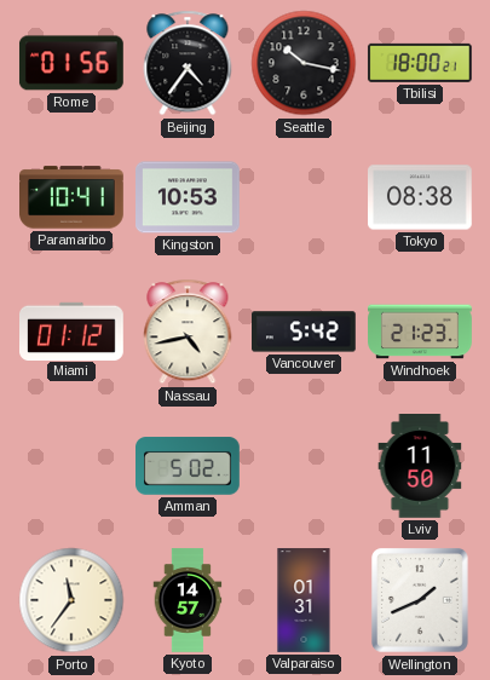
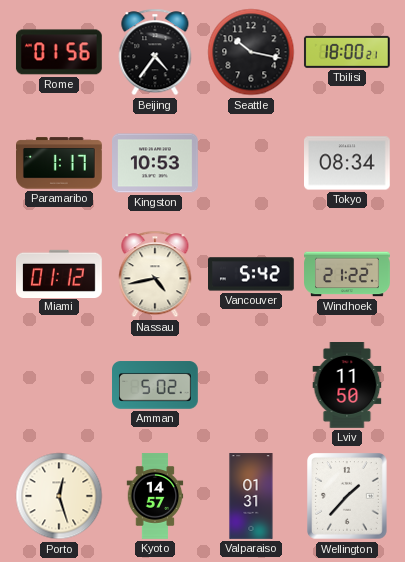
Paramaribo: 10:41 -> 1:17 (60, 163)
Tokyo: 08:38 -> 08:34 (348, 163)
Windhoek: 21:23 -> 21:22 (347, 274)
Porto: 11:36 -> 12:27 (59, 496)
Wellington: 1:41 -> 1:37 (348, 496)
